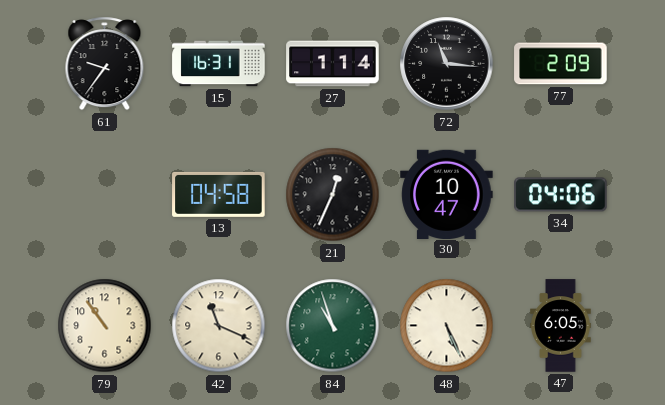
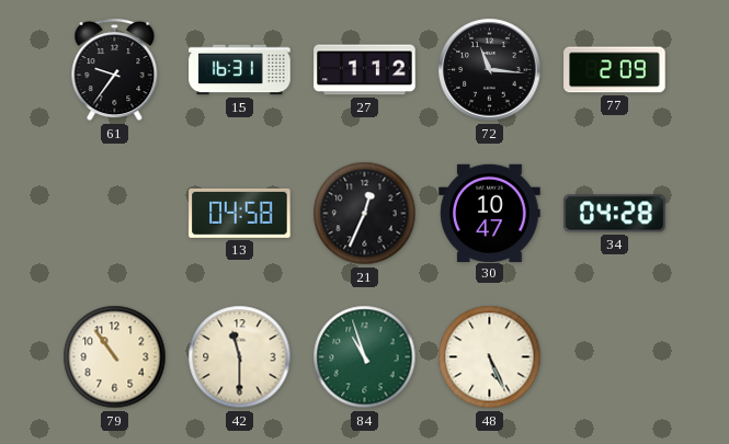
27: 1:14 -> 1:12 (365, 70)
34: 04:06 -> 04:28 (615, 214)
42: 11:19 -> 11:30 (240, 357)
47: 6:05 -> none (561, 326)
